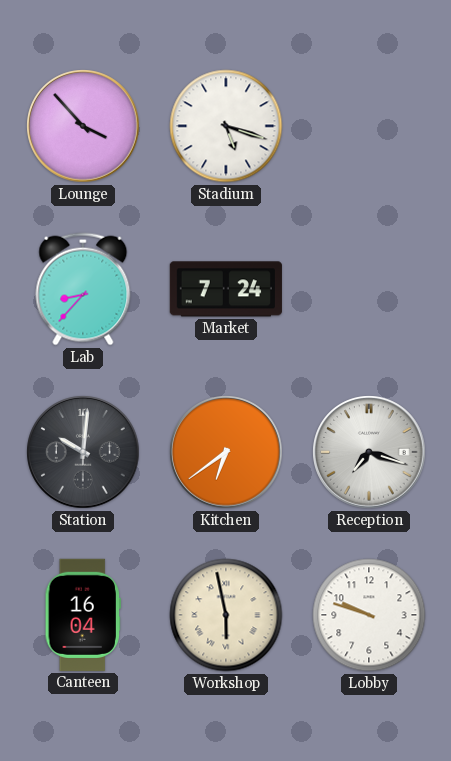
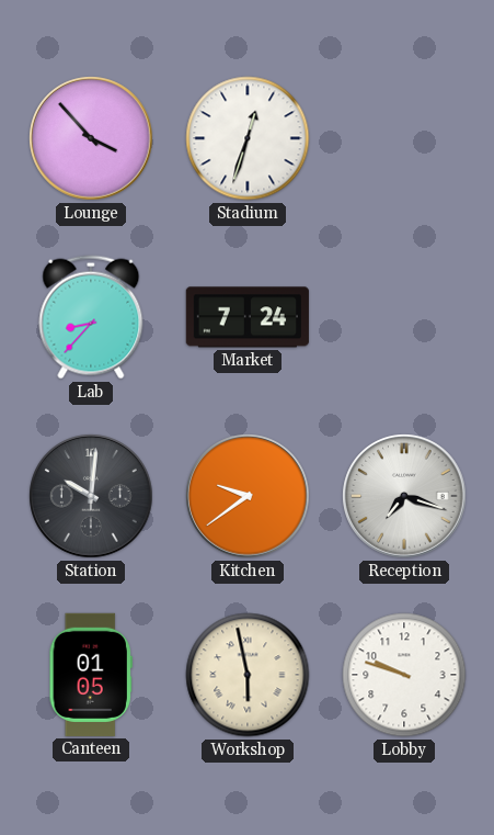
Stadium: 5:18 -> 12:33 (248, 138)
Kitchen: 6:39 -> 9:39 (248, 496)
Canteen: 16:04 -> 01:05 (91, 675)
